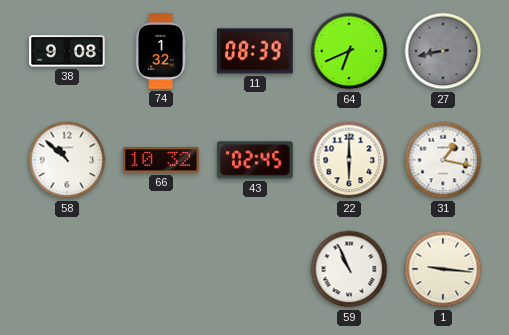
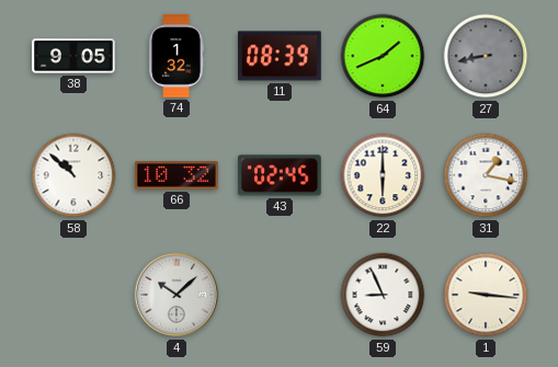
38: 9:08 -> 9:05 (73, 56)
64: 6:41 -> 1:41 (383, 56)
4: none -> 10:08 (176, 295)
59: 10:56 -> 8:56 (383, 295)
